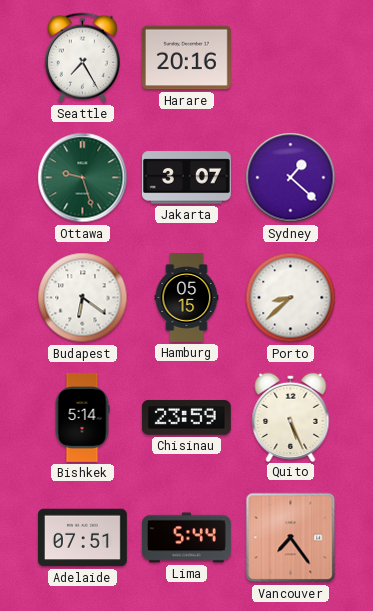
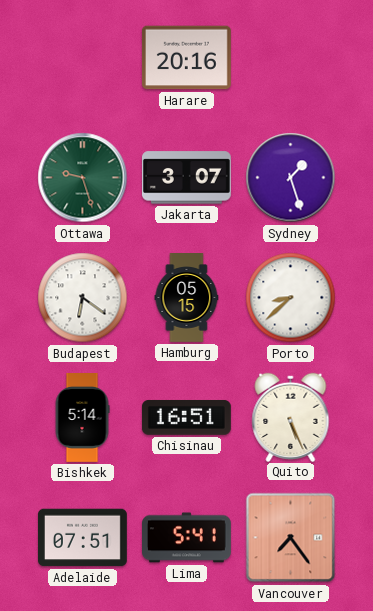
Seattle: 7:25 -> none (82, 58)
Sydney: 1:22 -> 1:27 (291, 178)
Chisinau: 23:59 -> 16:51 (186, 418)
Lima: 5:44 -> 5:41 (187, 538)
